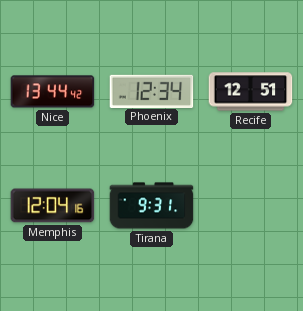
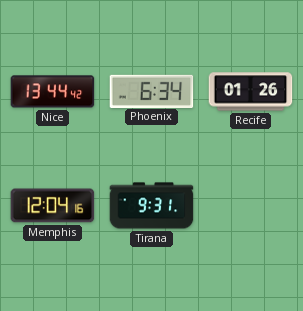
Phoenix: 12:34 -> 6:34 (152, 91)
Recife: 12:51 -> 01:26 (251, 92)
